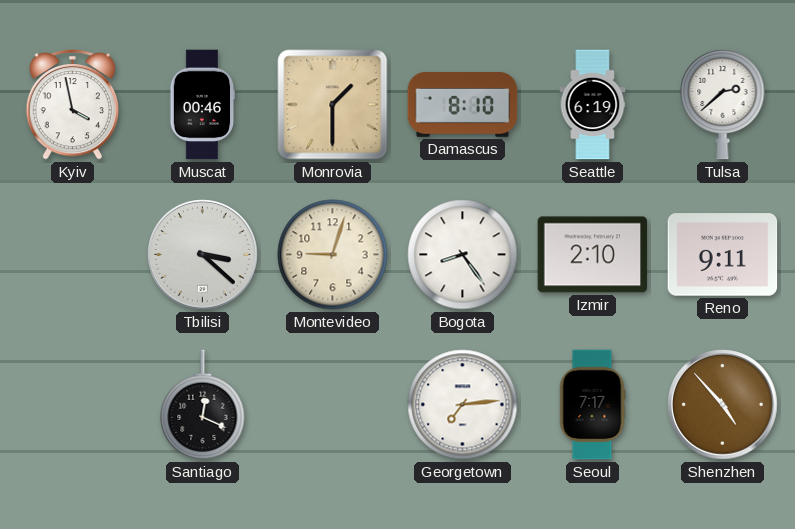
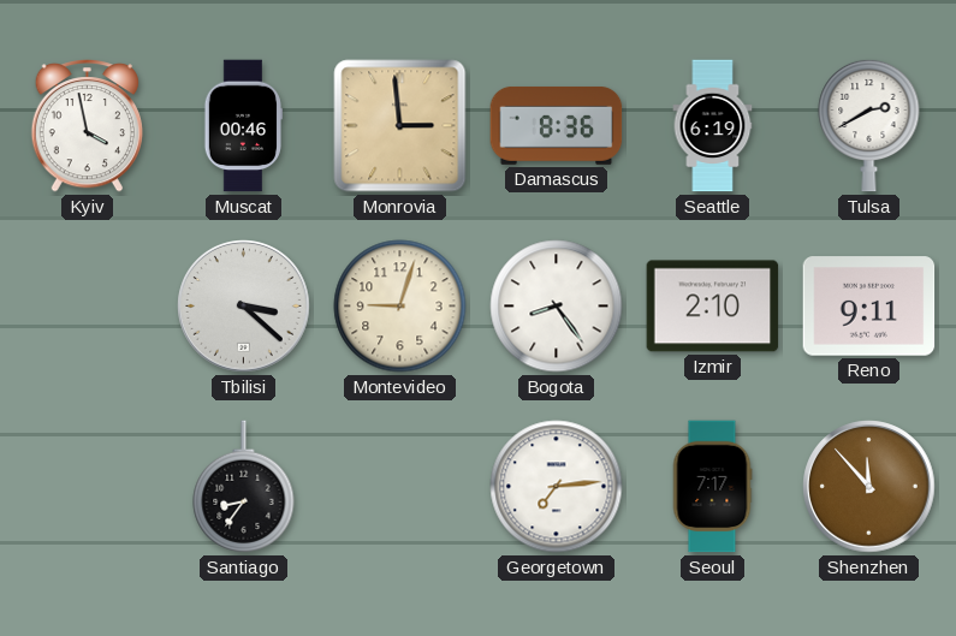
Monrovia: 1:30 -> 2:59 (400, 126)
Damascus: 8:10 -> 8:36 (557, 125)
Tulsa: 2:38 -> 2:40 (869, 125)
Santiago: 12:19 -> 8:36 (244, 487)
Shenzhen: 4:53 -> 11:53 (869, 487)
